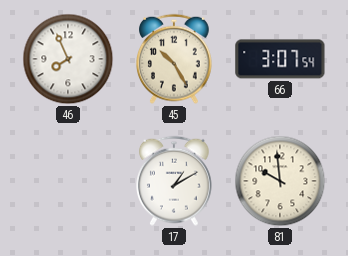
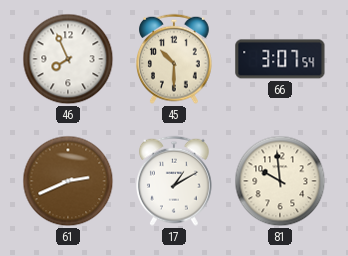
45: 10:25 -> 10:30 (175, 59)
61: none -> 2:41 (68, 181)
